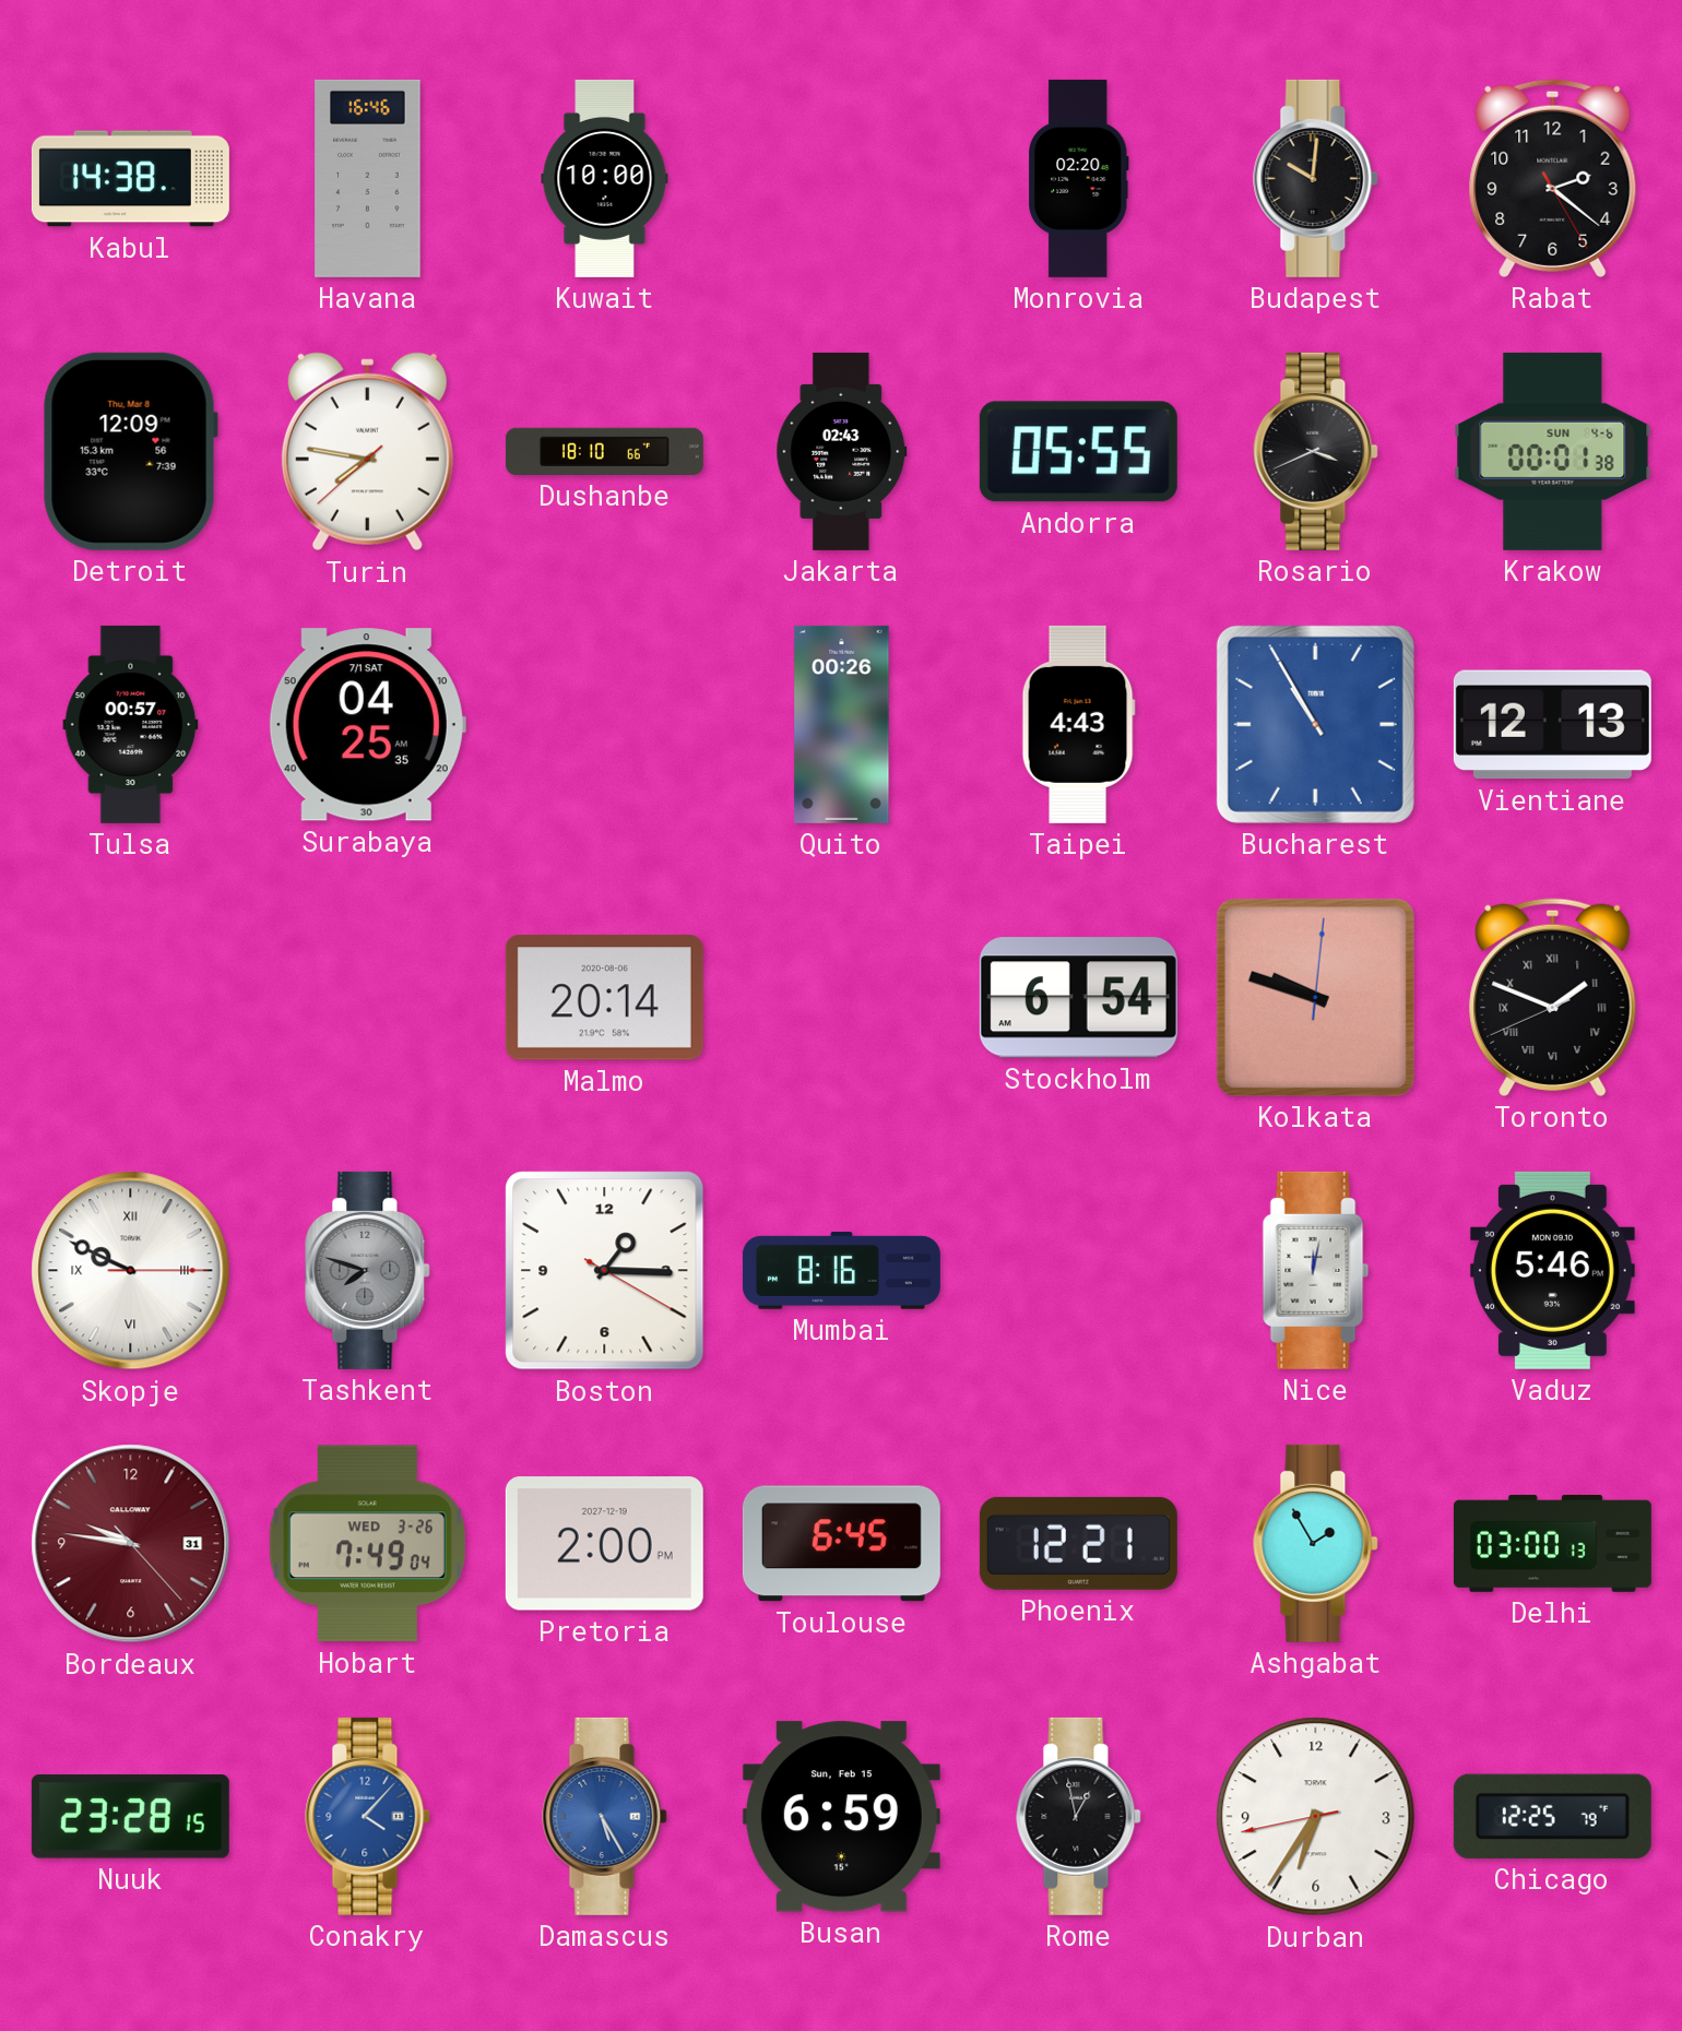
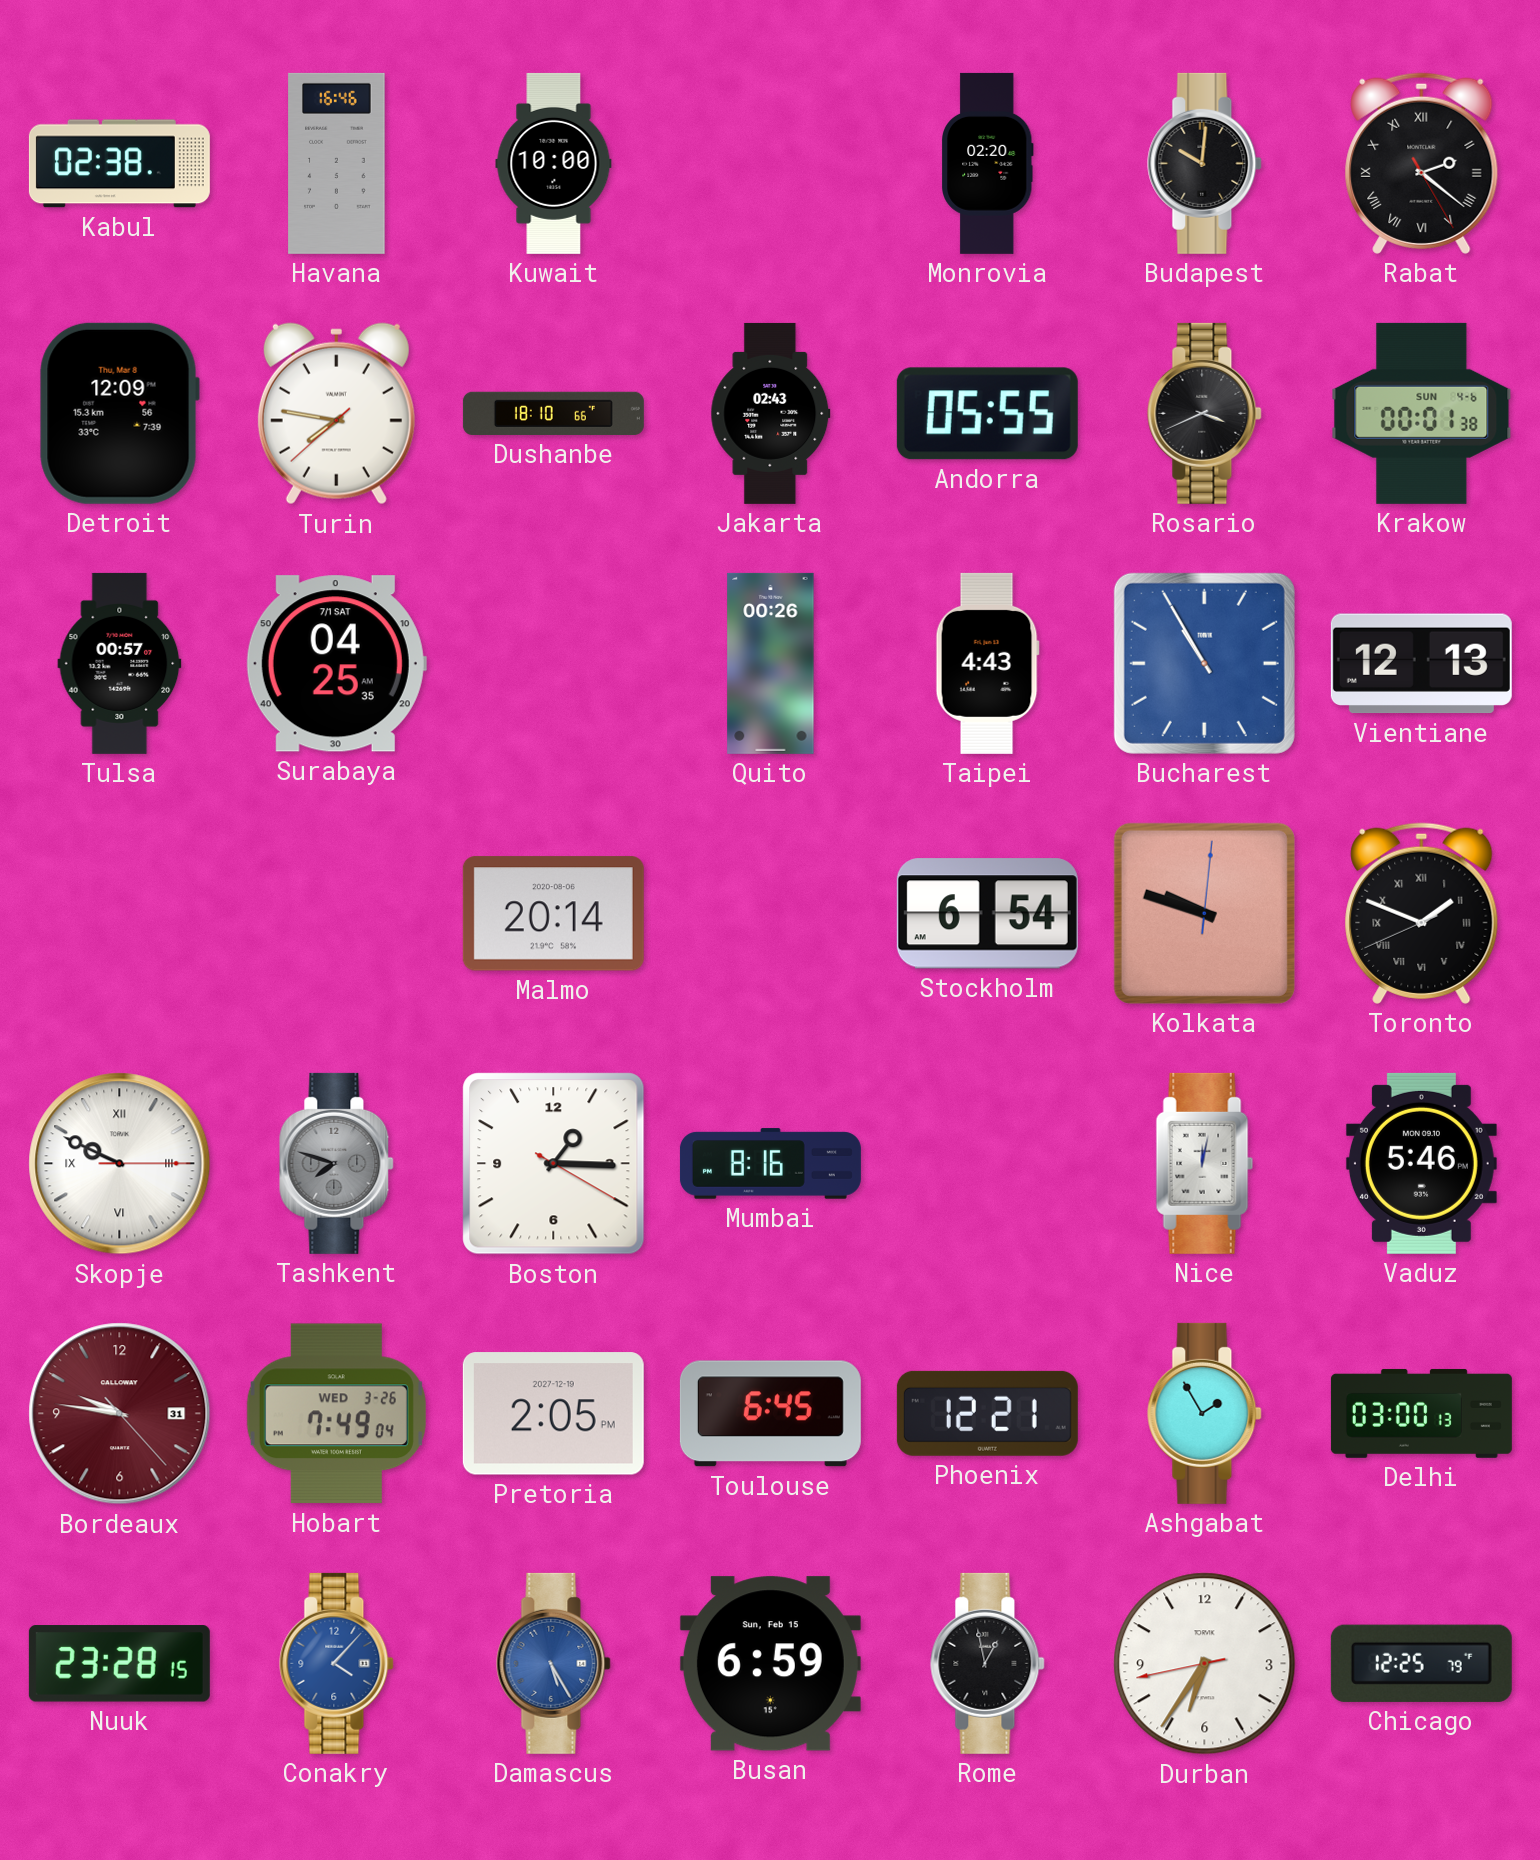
Kabul: 14:38 -> 02:38 (119, 164)
Rabat numerals: Arabic -> Roman (1422, 163)
Pretoria: 2:00 -> 2:05 (553, 1414)
